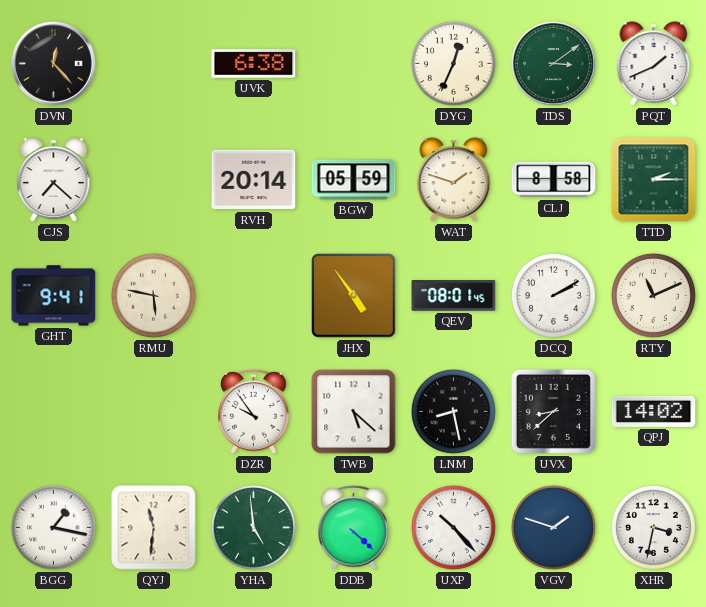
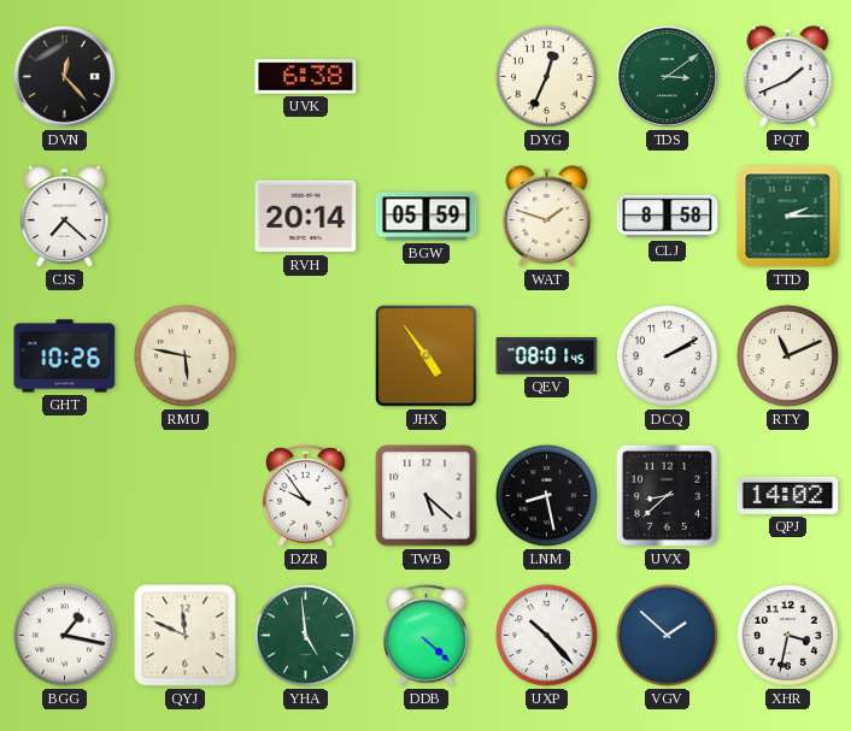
GHT: 9:41 -> 10:26 (65, 356)
QYJ: 11:31 -> 11:49 (186, 636)
VGV: 1:48 -> 1:52 (667, 635)
